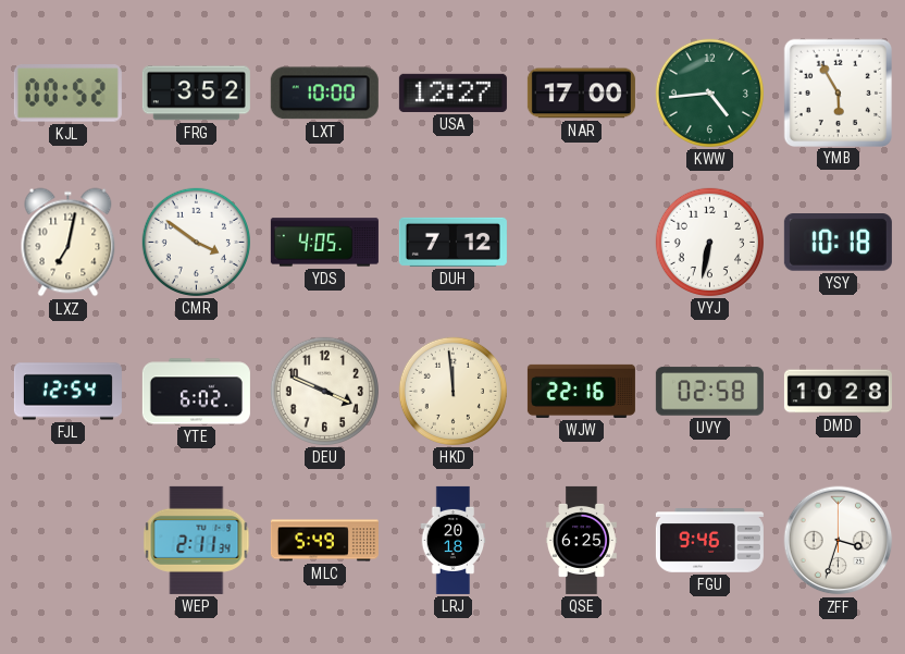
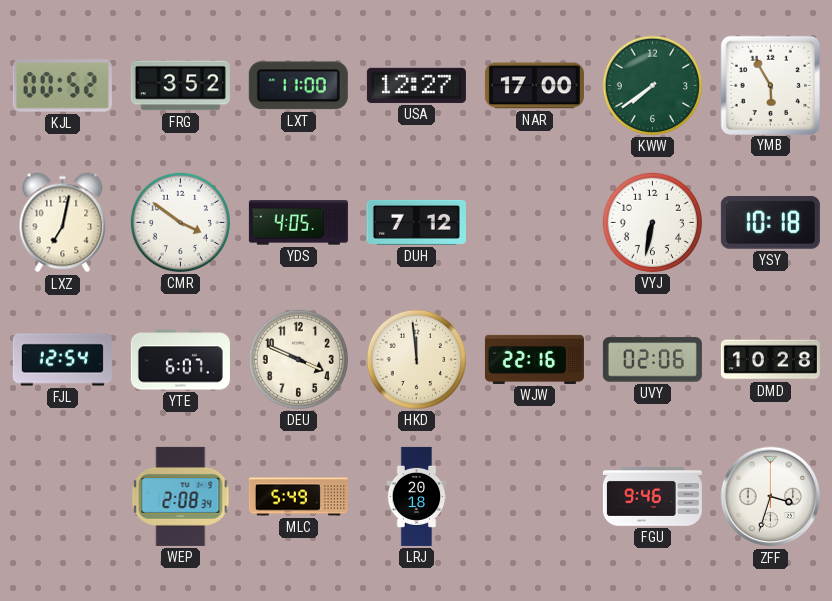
LXT: 10:00 -> 11:00 (298, 86)
KWW: 4:44 -> 7:39 (652, 85)
YTE: 6:02 -> 6:07 (180, 360)
UVY: 02:58 -> 02:06 (652, 360)
WEP: 2:11 -> 2:08 (181, 496)
QSE: 6:25 -> none (581, 540)
